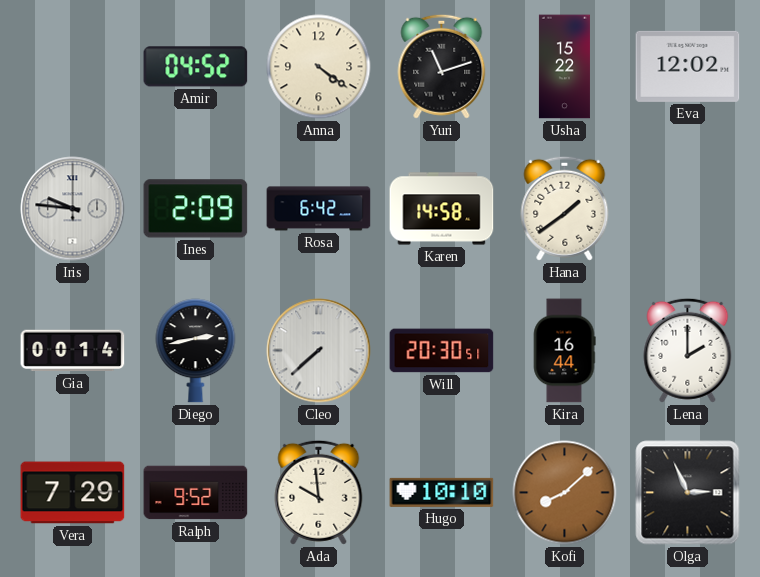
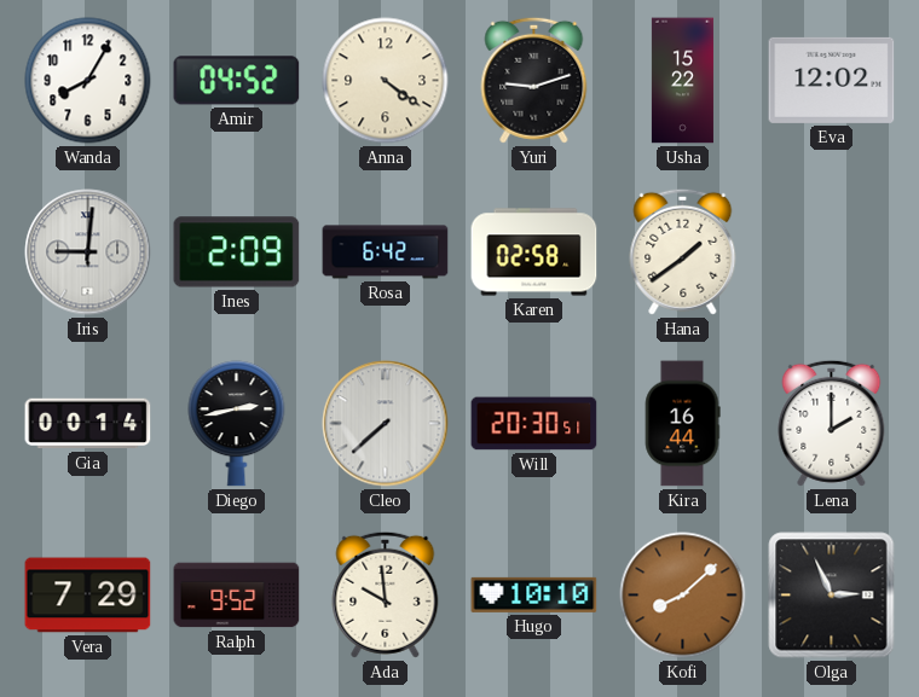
Wanda: none -> 8:05 (88, 81)
Yuri: 11:12 -> 9:12 (534, 80)
Iris: 9:46 -> 9:01 (88, 252)
Karen: 14:58 -> 02:58 (534, 252)
